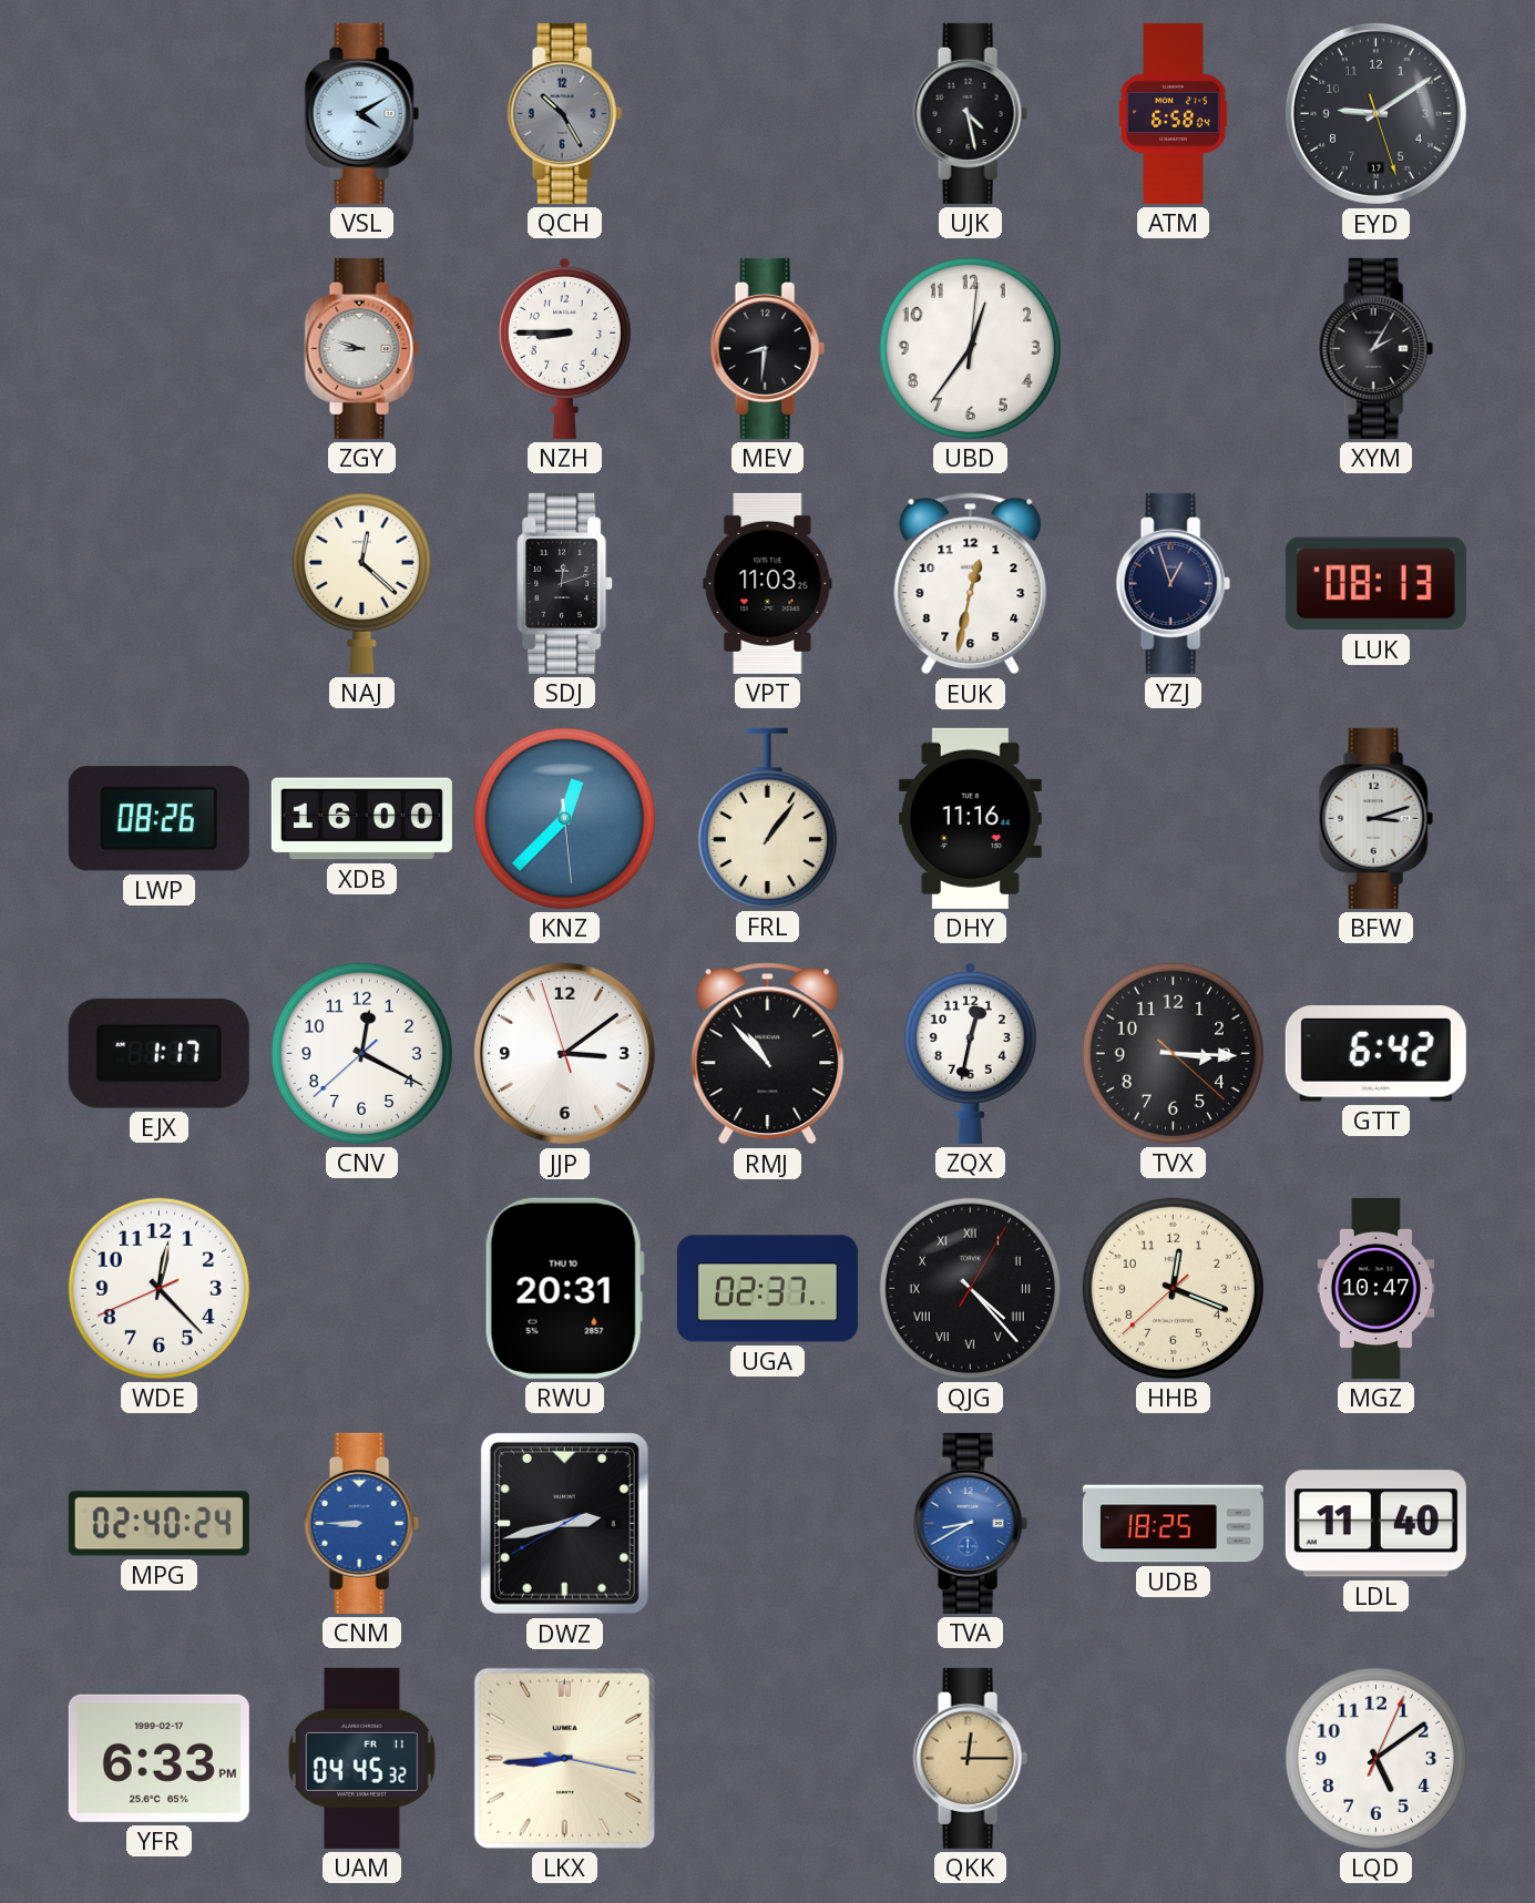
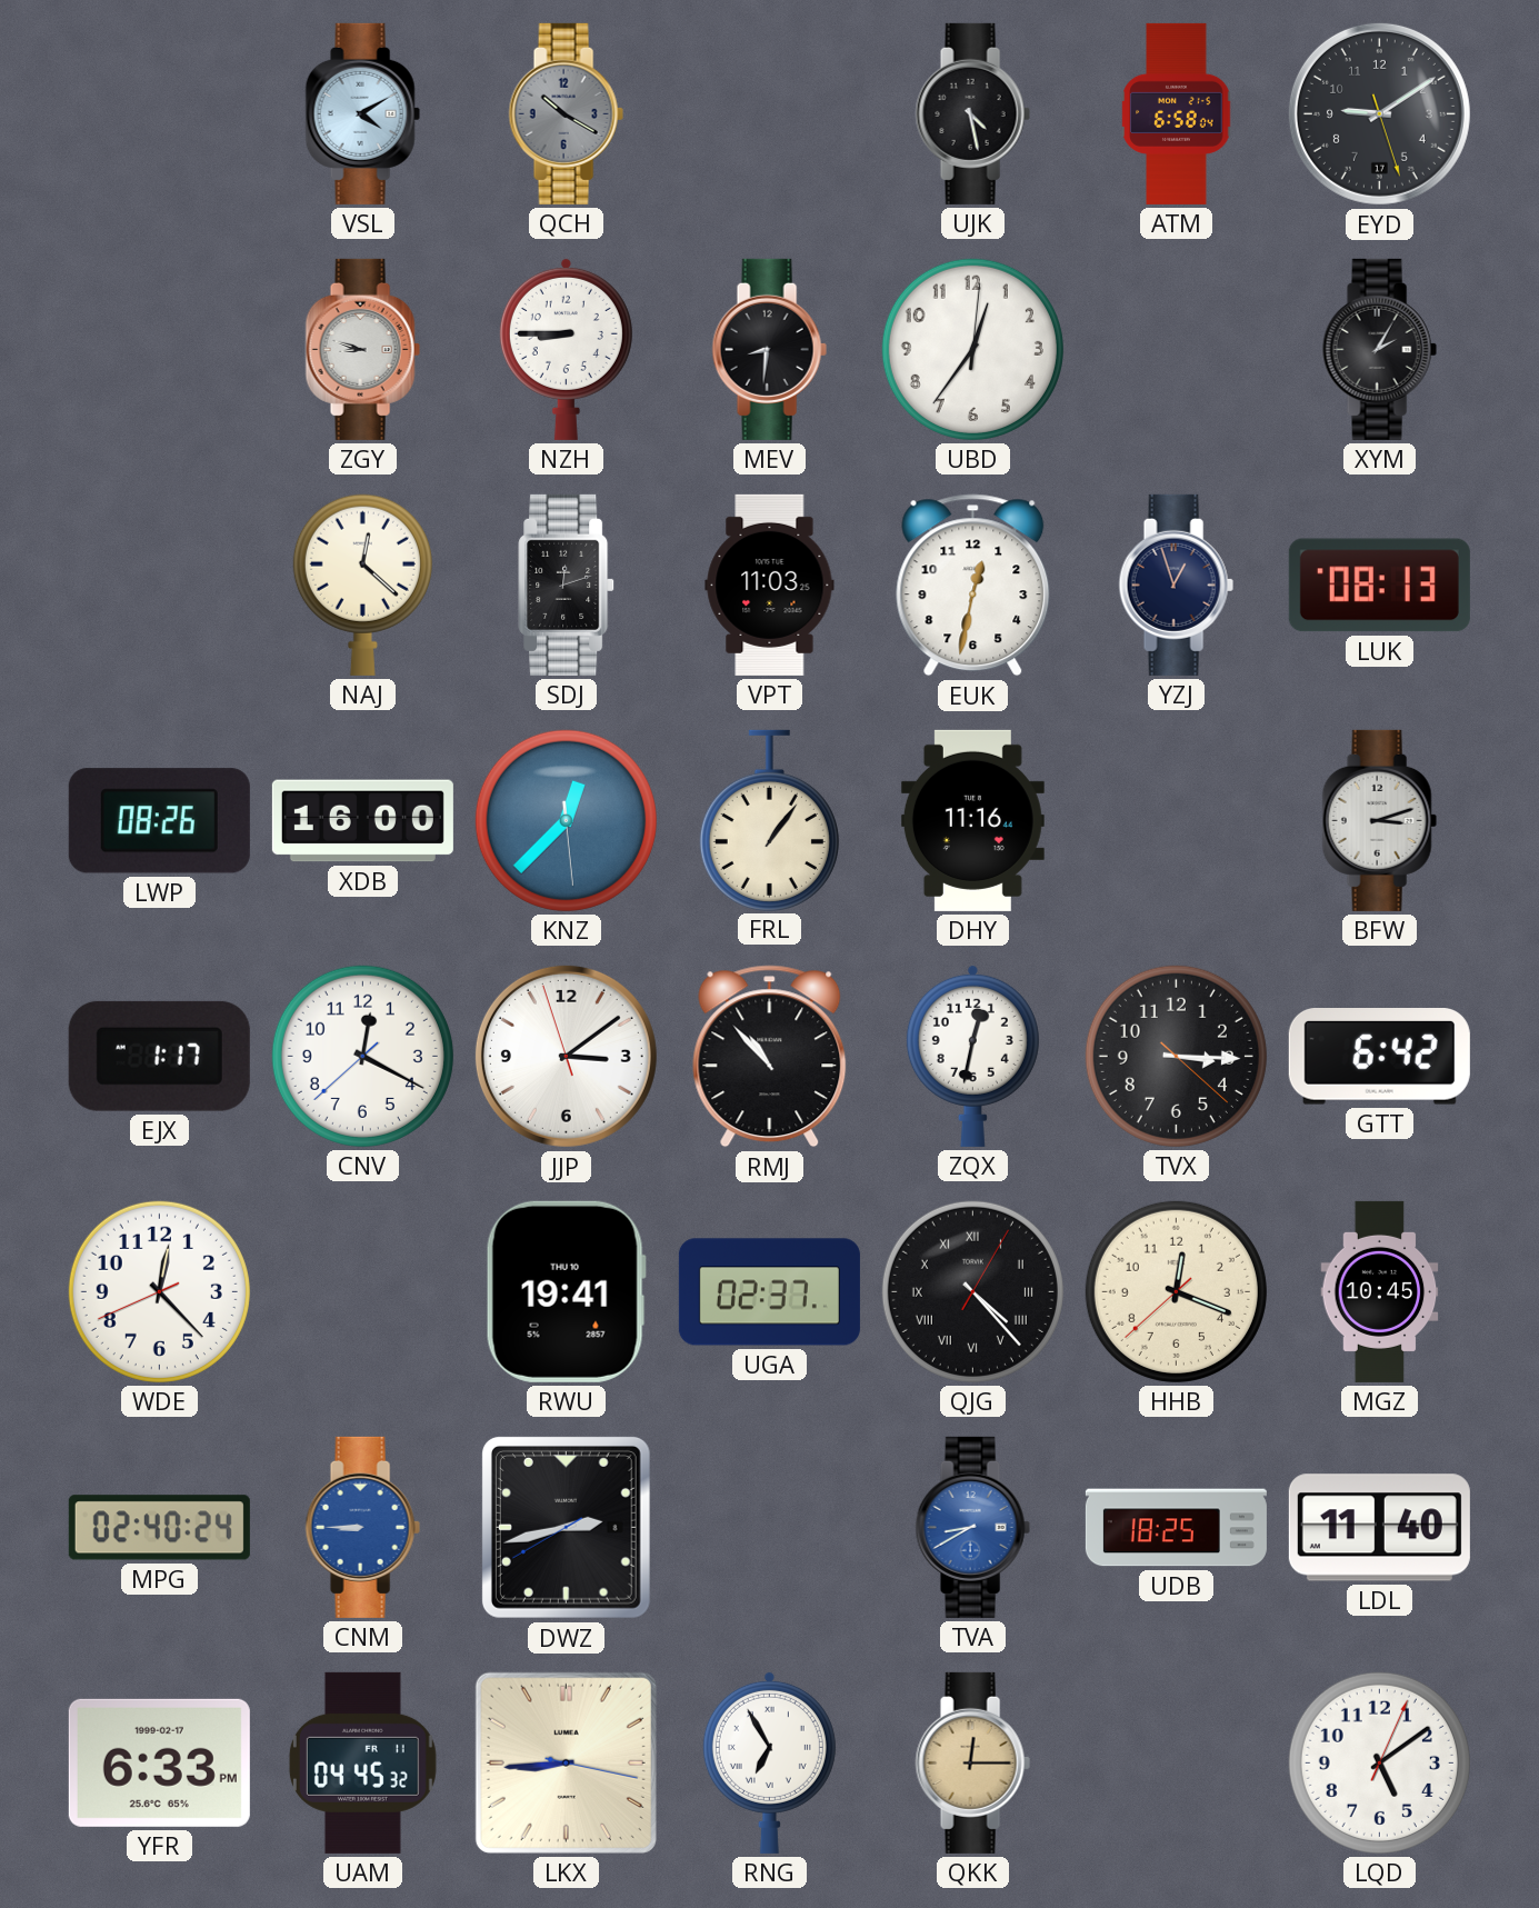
QCH: 10:25 -> 10:20 (566, 113)
RWU: 20:31 -> 19:41 (566, 1291)
MGZ: 10:47 -> 10:45 (1380, 1291)
RNG: none -> 6:55 (769, 1762)
